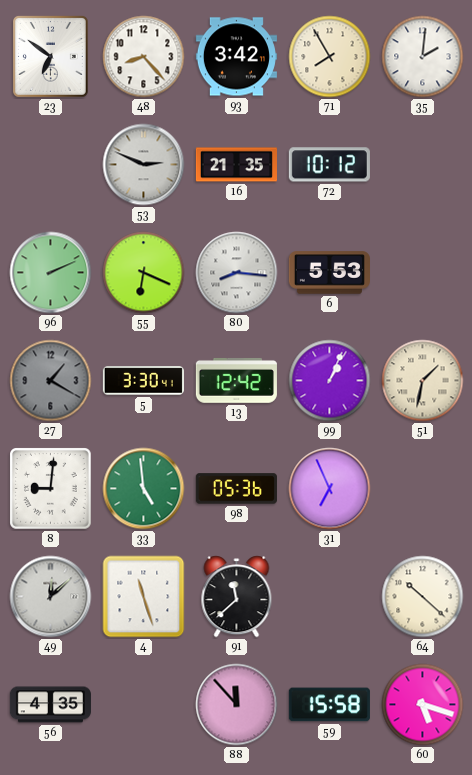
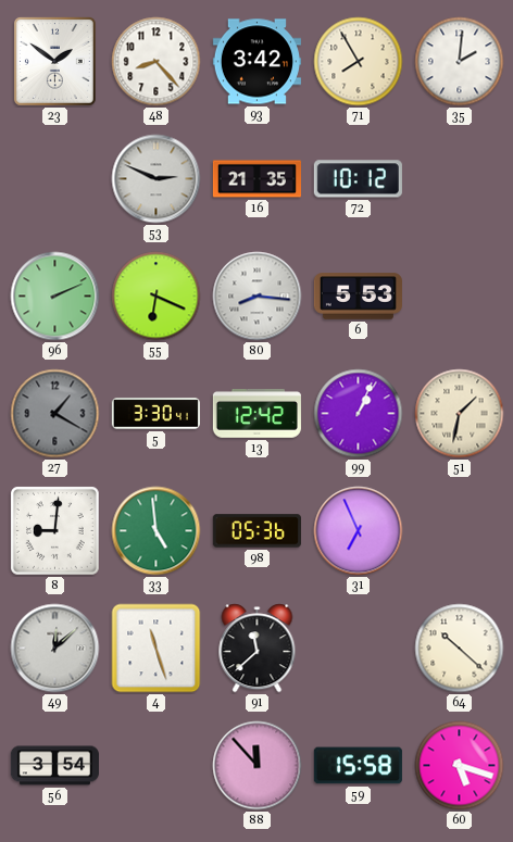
23: 6:51 -> 1:51 (54, 61)
56: 4:35 -> 3:54 (54, 766)
